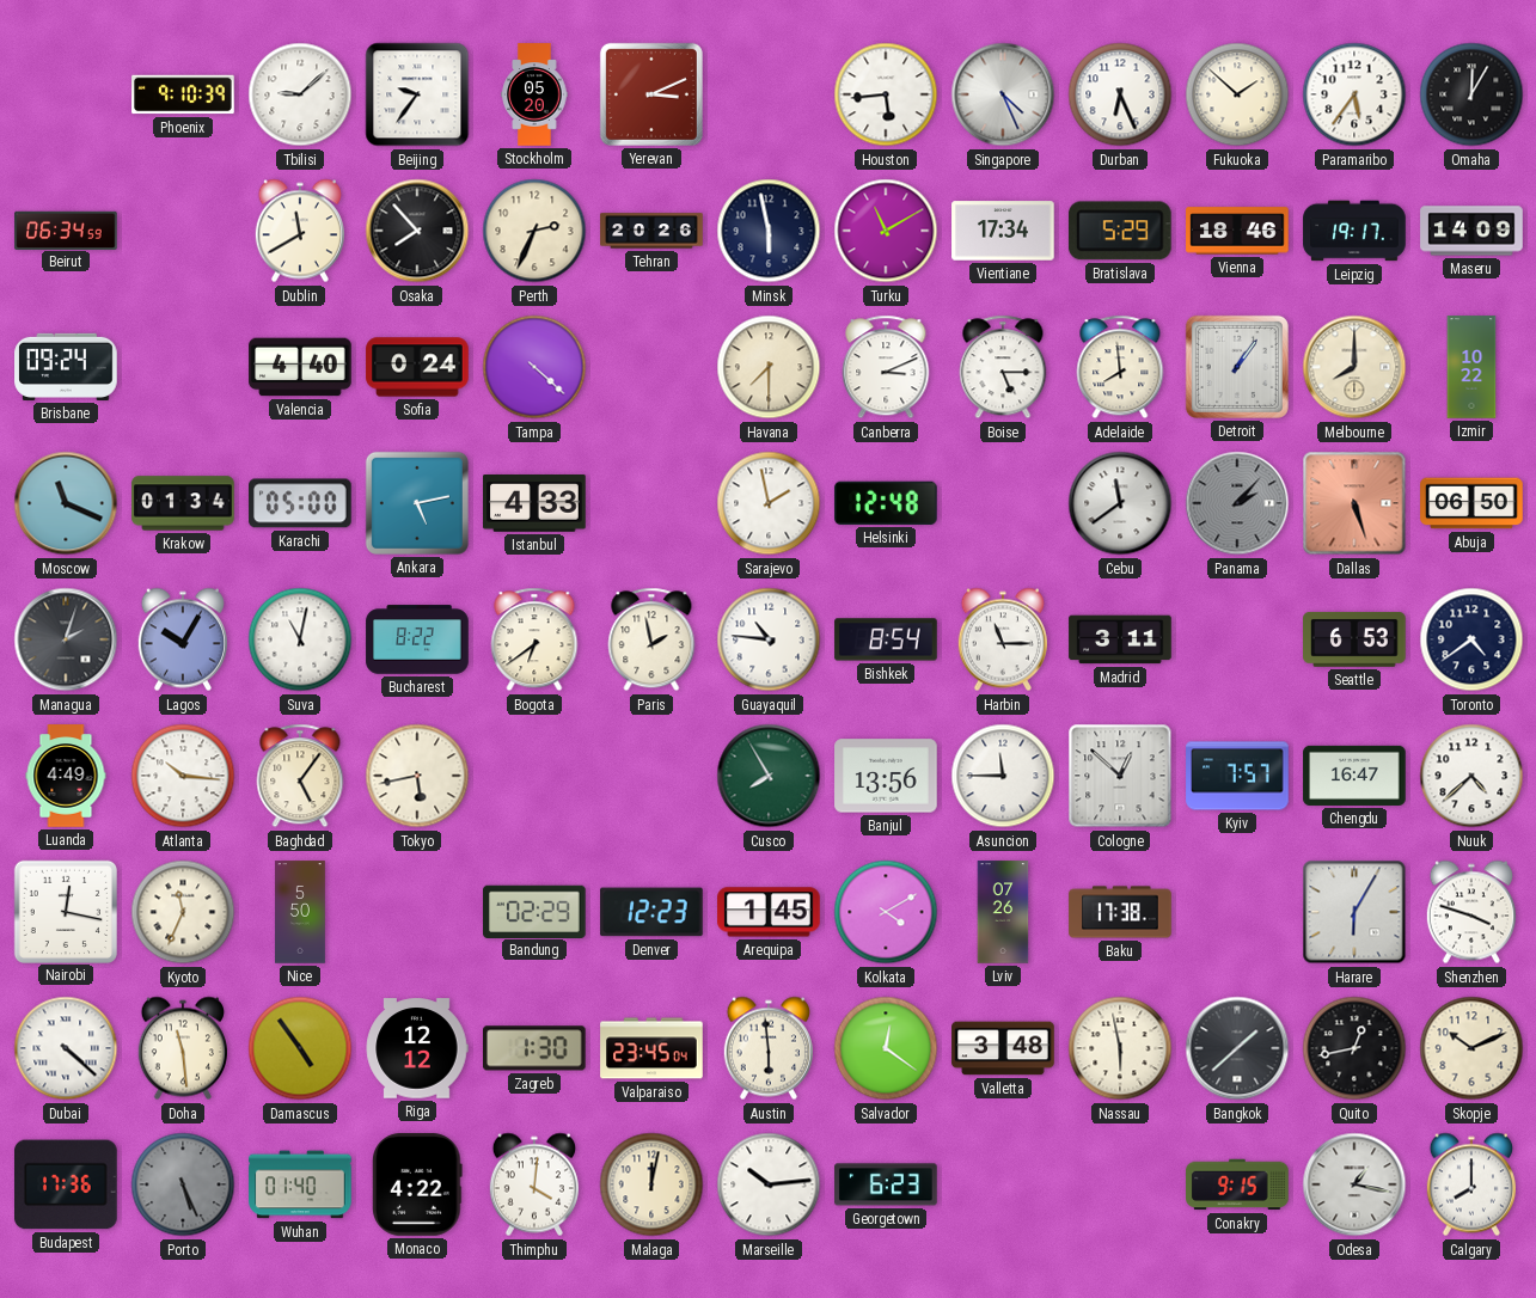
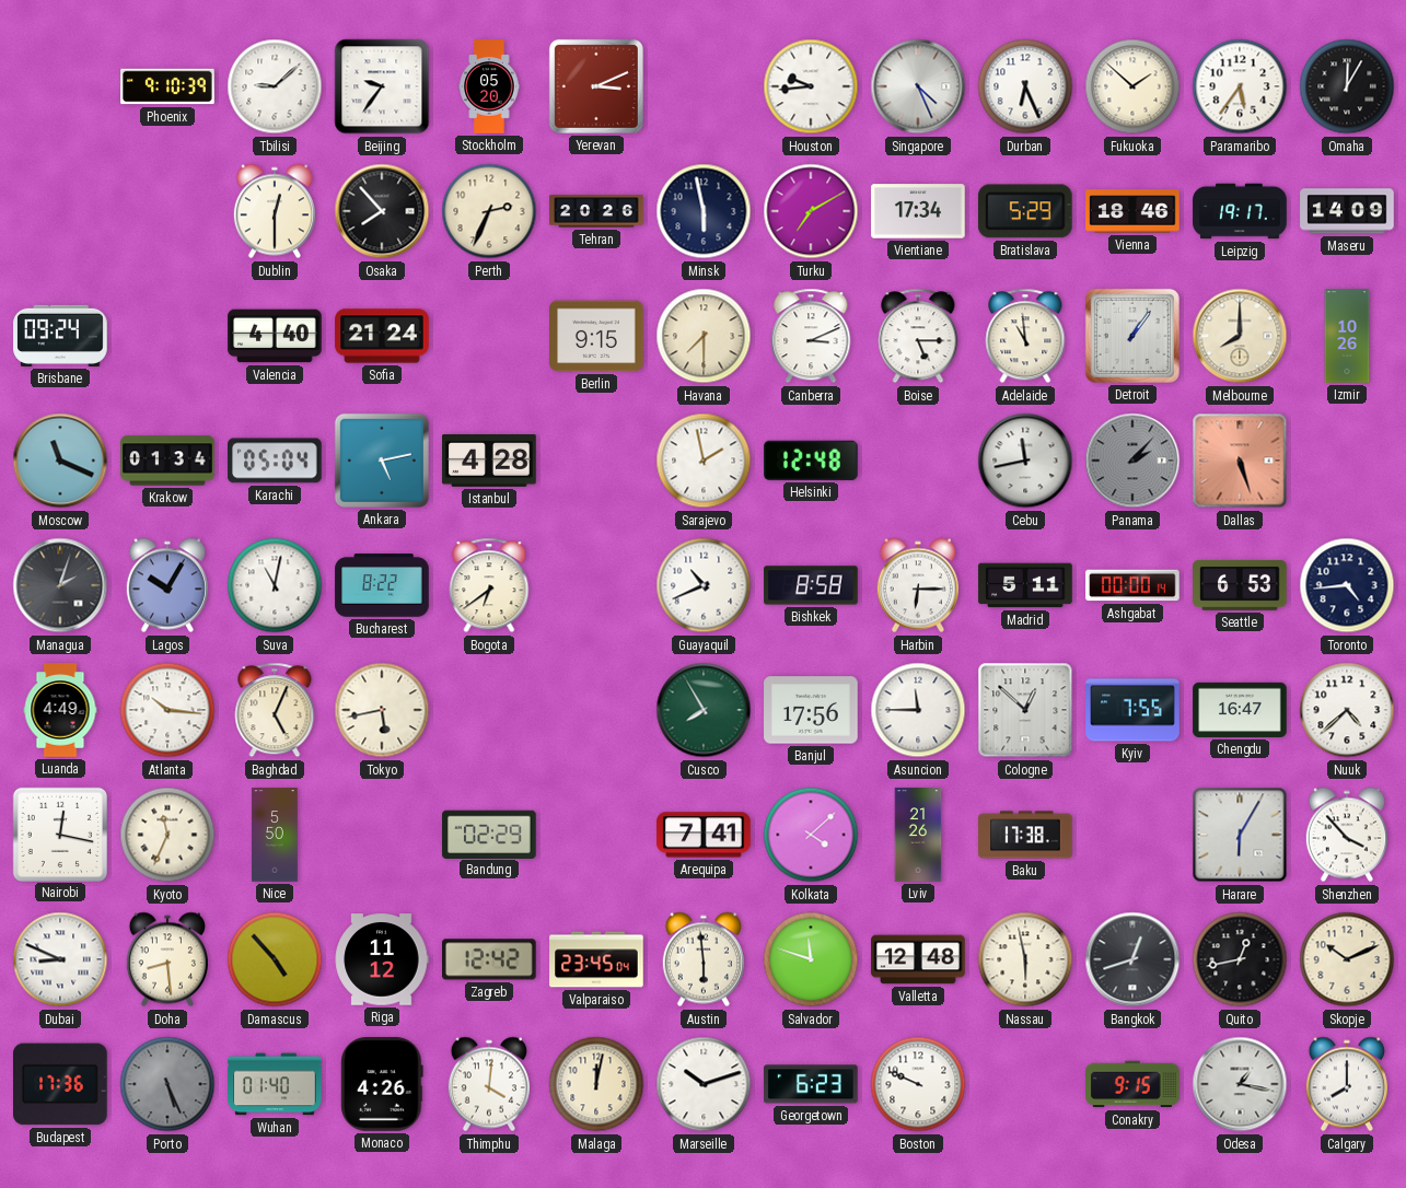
Houston: 5:44 -> 9:44 (811, 86)
Beirut: 06:34 -> none (66, 229)
Dublin: 11:40 -> 12:30 (275, 211)
Turku: 11:10 -> 7:10 (811, 211)
Sofia: 0:24 -> 21:24 (382, 336)
Tampa: 4:22 -> none (534, 367)
Berlin: none -> 9:15 (596, 336)
Adelaide: 7:59 -> 10:59 (1025, 336)
Izmir: 10:22 -> 10:26 (1347, 336)
Karachi: 05:00 -> 05:04 (275, 461)
Istanbul: 4:33 -> 4:28 (489, 462)
Cebu: 11:39 -> 11:43 (1025, 461)
Abuja: 06:50 -> none (1471, 503)
Paris: 1:58 -> none (651, 639)
Guayaquil: 10:46 -> 10:41 (704, 585)
Bishkek: 8:54 -> 8:58 (811, 585)
Harbin: 11:15 -> 6:15 (918, 585)
Madrid: 3:11 -> 5:11 (1025, 585)
Ashgabat: none -> 00:00 (1132, 585)
Toronto: 4:39 -> 4:44 (1347, 585)
Baghdad: 5:06 -> 5:04 (275, 710)
Banjul: 13:56 -> 17:56 (811, 710)
Kyiv: 7:57 -> 7:55 (1132, 710)
Denver: 12:23 -> none (651, 912)
Arequipa: 1:45 -> 7:41 (704, 835)
Kolkata: 4:10 -> 4:08 (811, 835)
Lviv: 07:26 -> 21:26 (918, 835)
Shenzhen: 3:48 -> 3:53 (1347, 835)
Dubai: 4:22 -> 8:49 (60, 959)
Doha: 11:29 -> 8:29 (167, 959)
Damascus: 4:54 -> 4:53 (275, 959)
Riga: 12:12 -> 11:12 (382, 959)
Zagreb: 1:30 -> 12:42 (490, 959)
Salvador: 12:21 -> 11:48 (811, 959)
Valletta: 3:48 -> 12:48 (918, 959)
Bangkok: 1:38 -> 12:42 (1132, 959)
Monaco: 4:22 -> 4:26 (382, 1084)
Marseille: 10:14 -> 10:12 (704, 1084)
Boston: none -> 9:49 (918, 1084)
